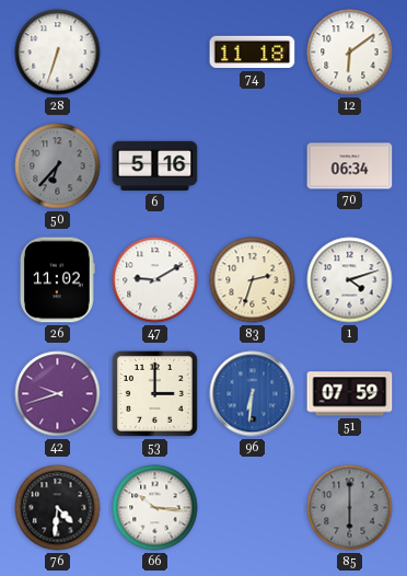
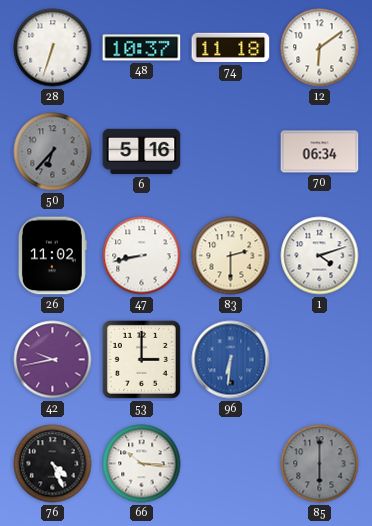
48: none -> 10:37 (142, 48)
47: 9:10 -> 8:43 (142, 256)
83: 2:33 -> 2:30 (231, 256)
42: 9:42 -> 9:43 (53, 360)
51: 07:59 -> none (350, 394)
76: 4:31 -> 4:26 (53, 464)
